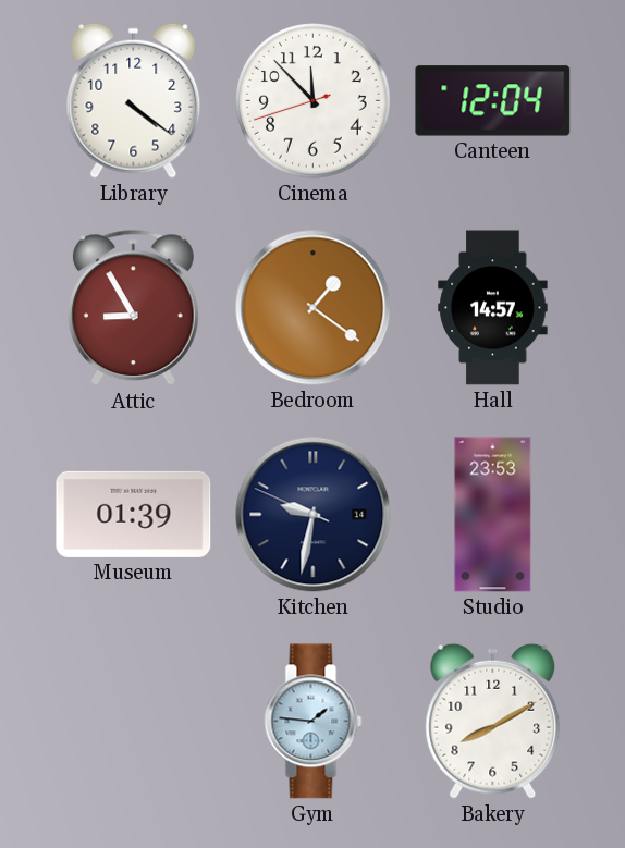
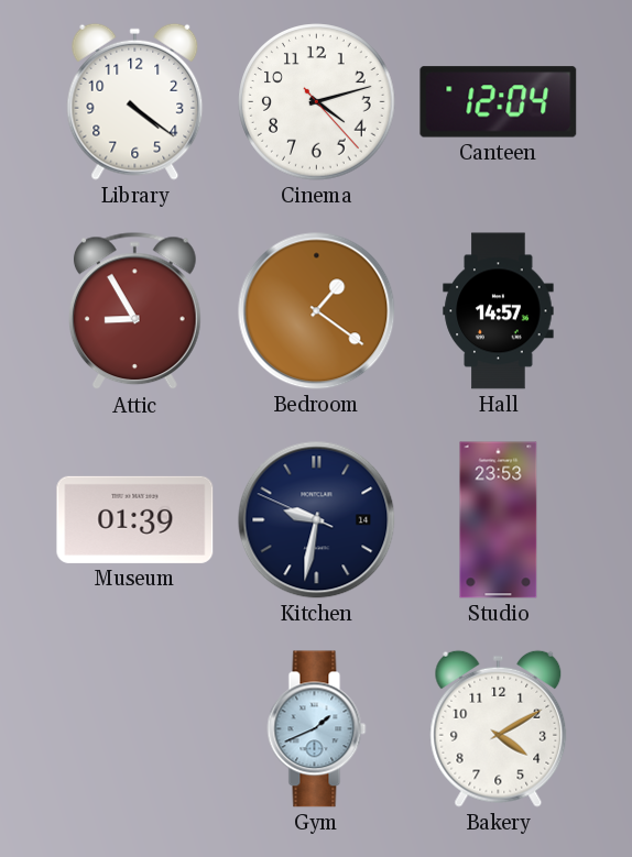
Cinema: 11:52 -> 4:12 (317, 102)
Gym: 1:46 -> 1:41 (317, 729)
Bakery: 8:10 -> 4:10 (499, 728)
